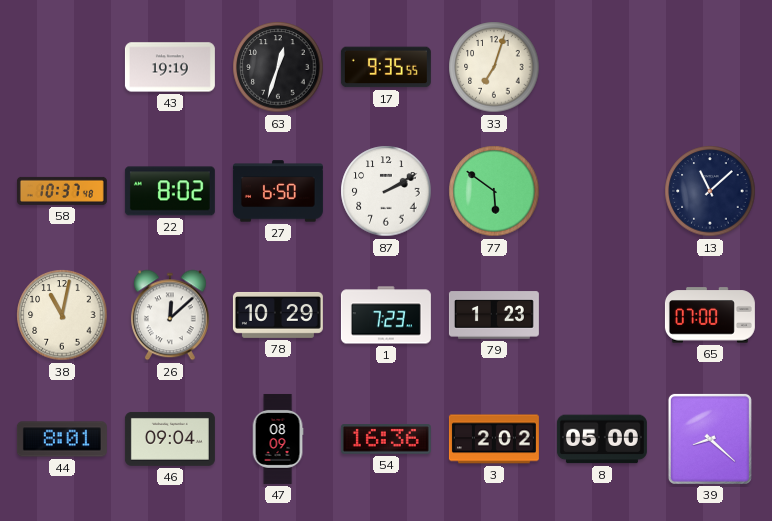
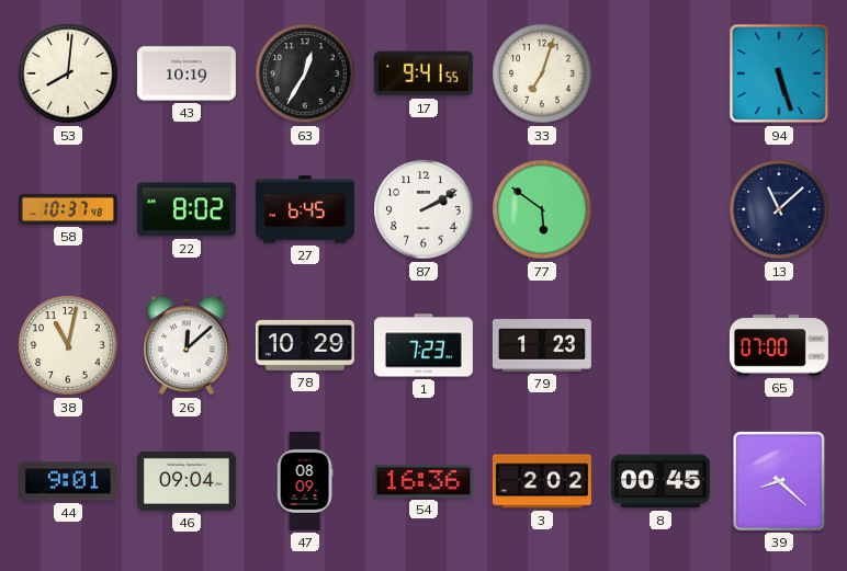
53: none -> 8:01 (68, 73)
43: 19:19 -> 10:19 (187, 73)
63: 12:33 -> 12:35 (305, 73)
17: 9:35 -> 9:41 (423, 73)
94: none -> 5:27 (779, 73)
27: 6:50 -> 6:45 (305, 209)
44: 8:01 -> 9:01 (68, 481)
8: 05:00 -> 00:45 (660, 481)
